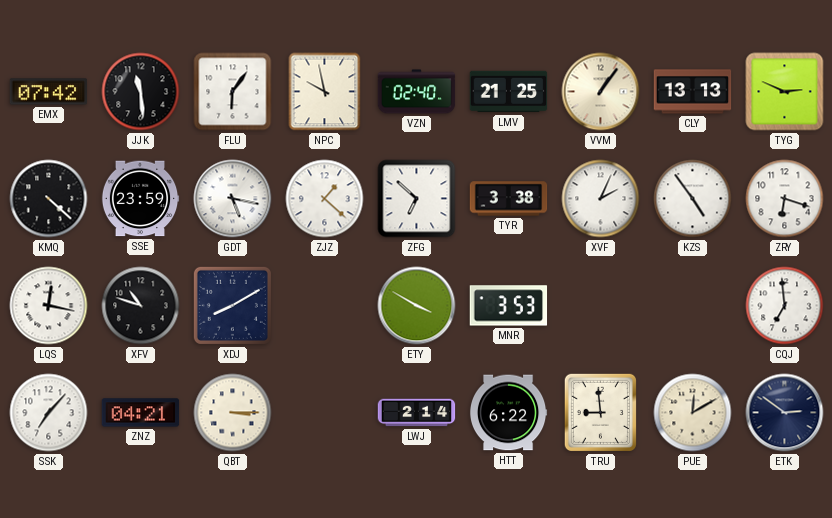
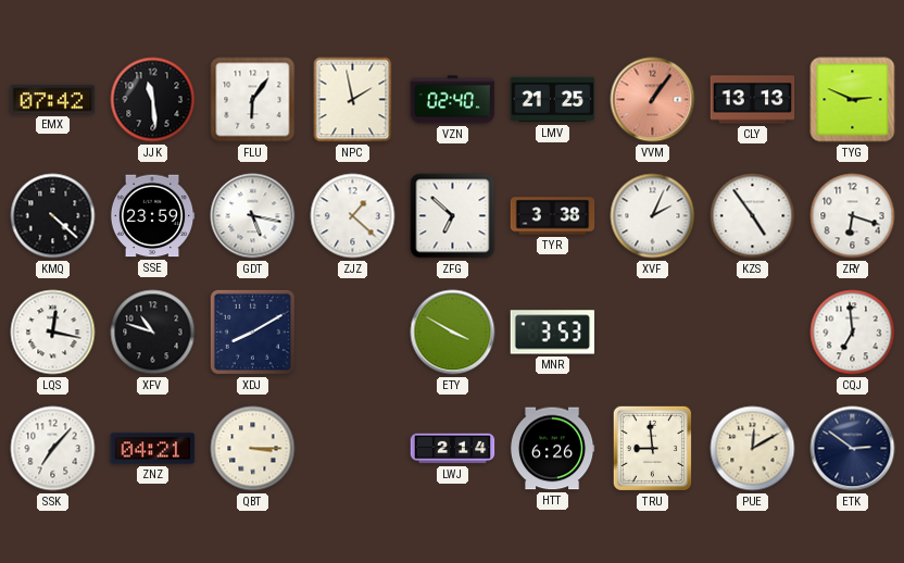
NPC: 9:58 -> 1:58 (353, 100)
VVM dial: cream -> salmon (653, 100)
HTT: 6:22 -> 6:26 (552, 449)
